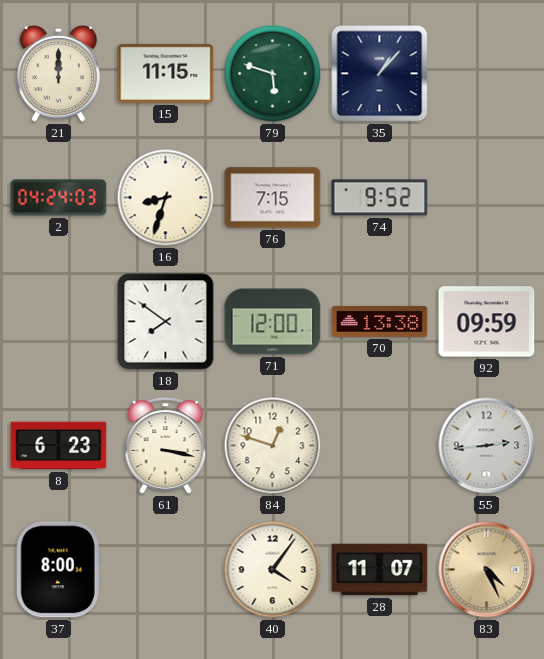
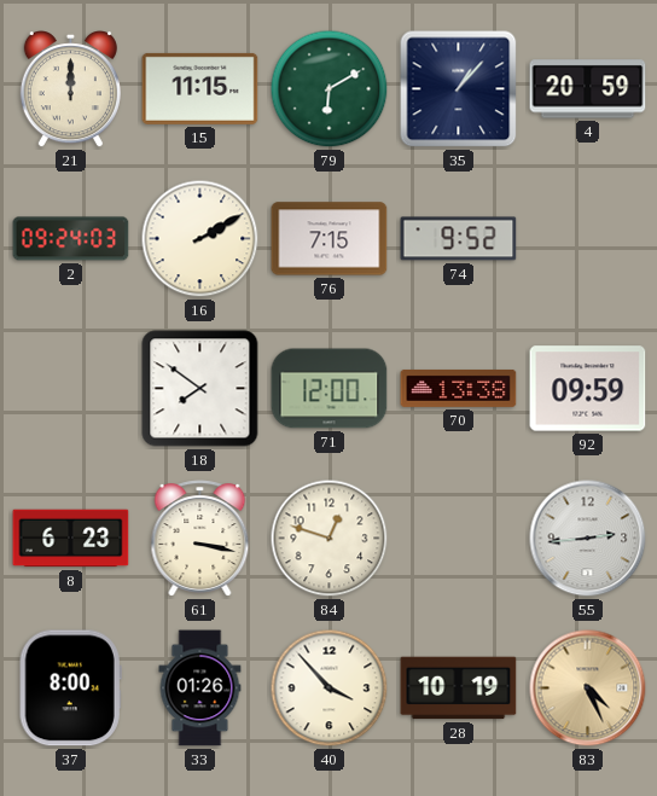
79: 5:48 -> 6:10 (330, 89)
4: none -> 20:59 (588, 89)
2: 04:24 -> 09:24 (71, 239)
16: 8:33 -> 2:10 (200, 239)
33: none -> 01:26 (200, 688)
40: 4:06 -> 3:53 (330, 688)
28: 11:07 -> 10:19 (459, 688)
